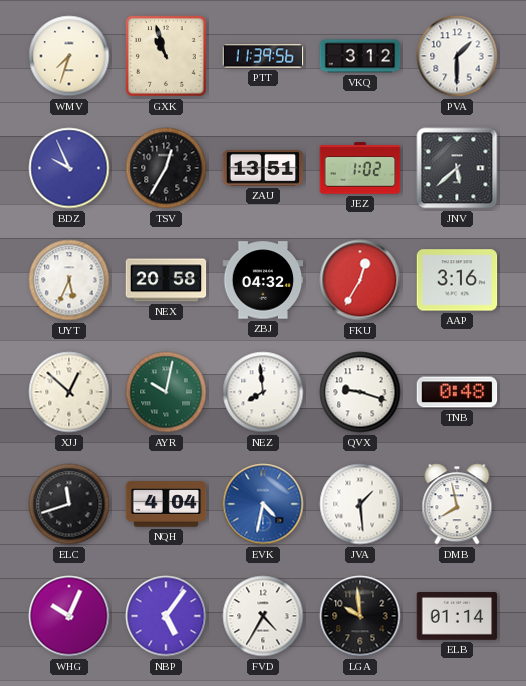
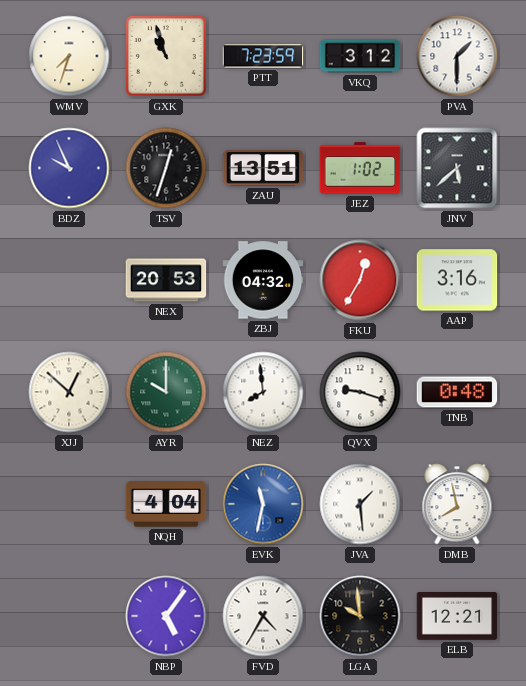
PTT: 11:39 -> 7:23 (263, 56)
TSV: 12:35 -> 12:33 (166, 168)
UYT: 5:34 -> none (69, 280)
NEX: 20:58 -> 20:53 (166, 280)
AYR: 10:02 -> 10:00 (166, 392)
ELC: 11:42 -> none (69, 504)
EVK: 4:32 -> 11:32 (263, 504)
WHG: 10:04 -> none (69, 616)
ELB: 01:14 -> 12:21 (457, 617)
